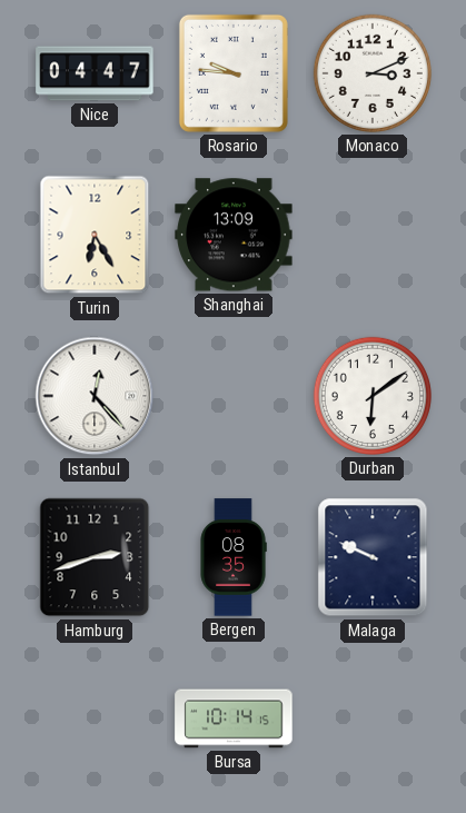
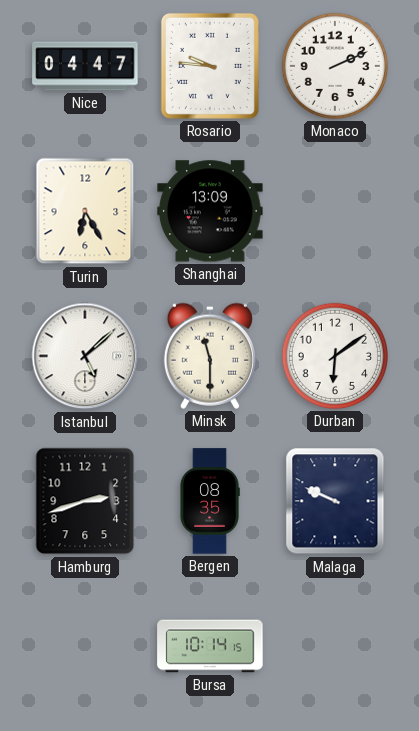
Monaco: 3:11 -> 2:11 (335, 66)
Istanbul: 12:23 -> 5:08 (85, 356)
Minsk: none -> 11:30 (210, 356)
